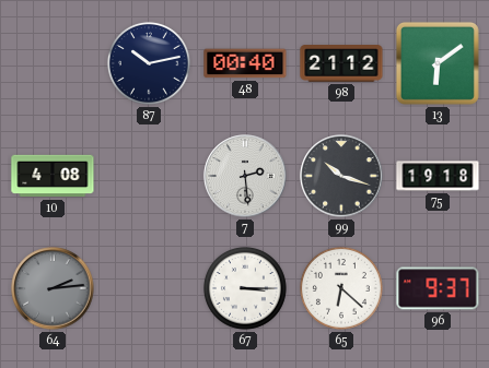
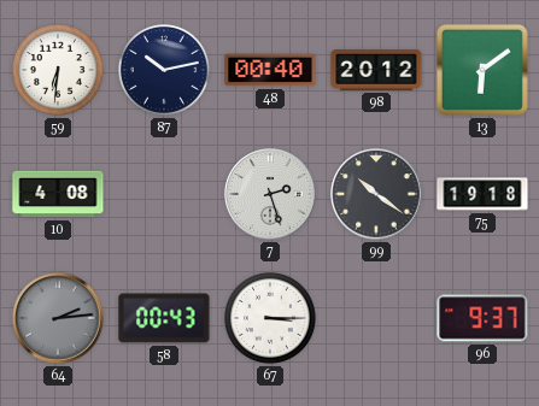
59: none -> 6:31 (58, 70)
98: 21:12 -> 20:12 (376, 71)
7: 2:29 -> 2:27 (270, 194)
99: 10:18 -> 10:21 (376, 194)
58: none -> 00:43 (164, 318)
65: 6:22 -> none (341, 288)
